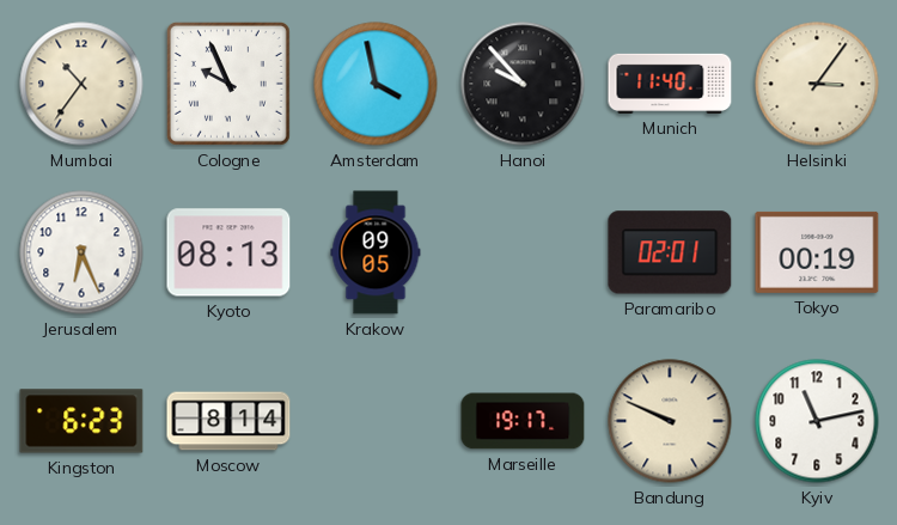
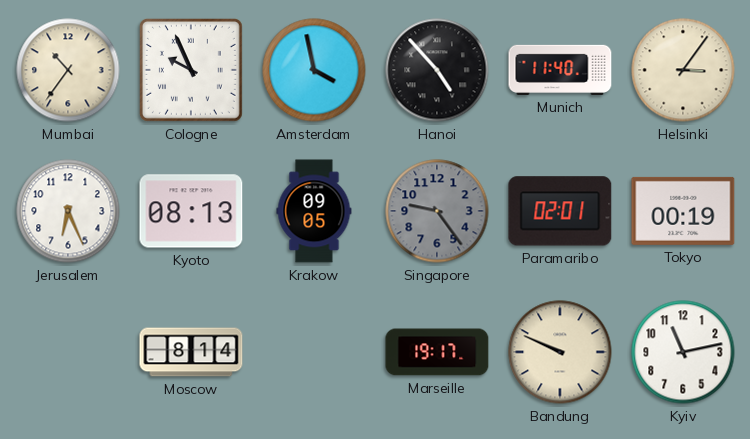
Hanoi: 9:53 -> 4:53 (437, 70)
Singapore: none -> 9:24 (437, 211)
Kingston: 6:23 -> none (81, 421)
